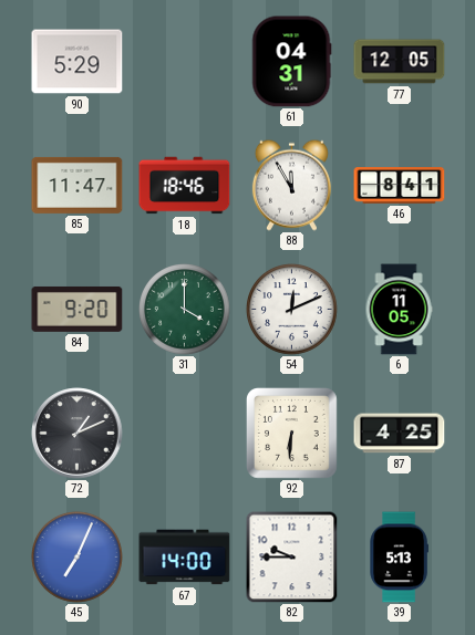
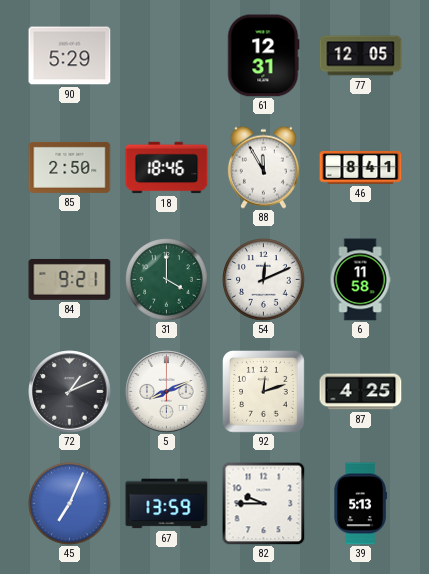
61: 04:31 -> 12:31 (264, 56)
85: 11:47 -> 2:50 (70, 167)
84: 9:20 -> 9:21 (70, 279)
6: 11:05 -> 11:58 (360, 280)
5: none -> 8:11 (167, 392)
92: 6:31 -> 12:12 (264, 392)
67: 14:00 -> 13:59 (167, 504)
